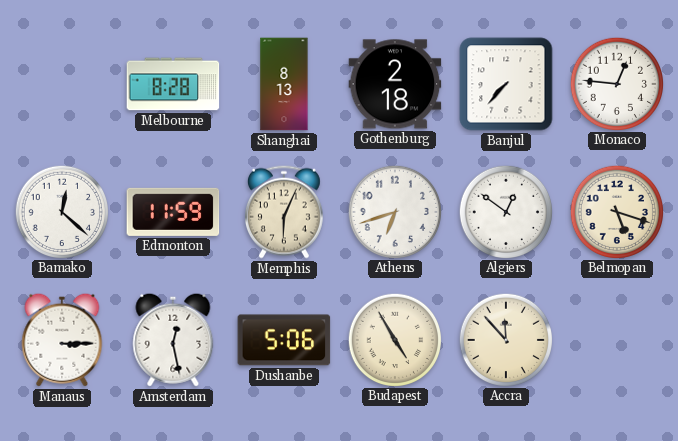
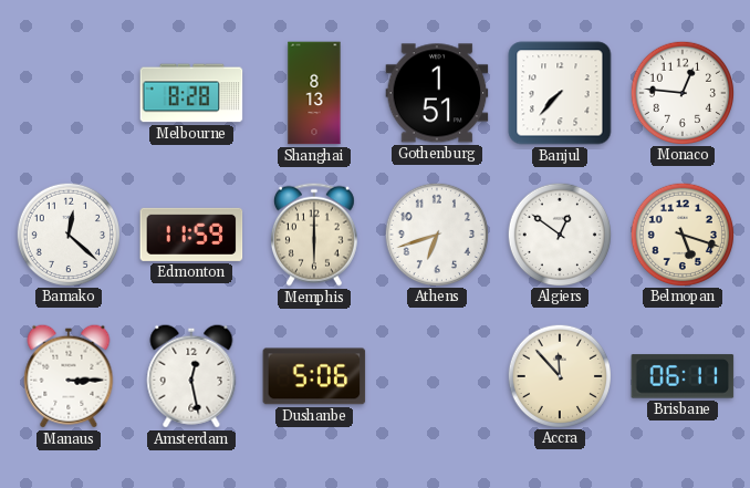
Gothenburg: 2:18 -> 1:51 (437, 93)
Memphis: 6:04 -> 6:00 (314, 235)
Budapest: 4:55 -> none (394, 339)
Brisbane: none -> 06:11 (683, 376)
